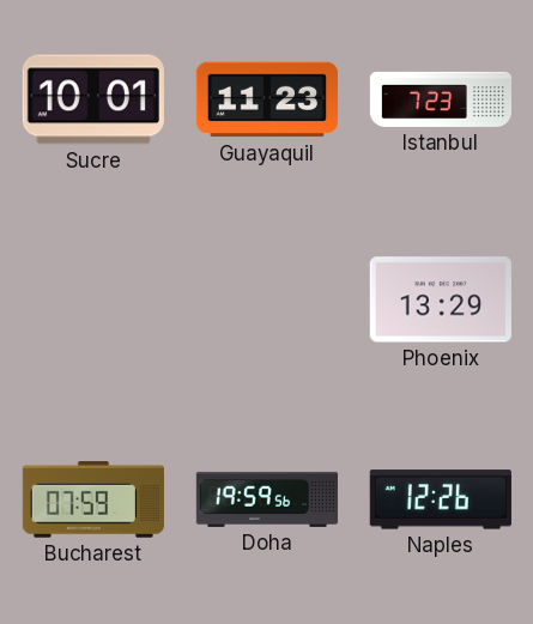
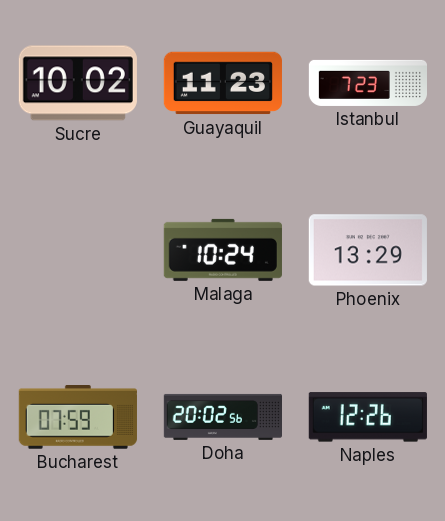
Sucre: 10:01 -> 10:02 (78, 83)
Malaga: none -> 10:24 (223, 250)
Doha: 19:59 -> 20:02 (222, 417)
